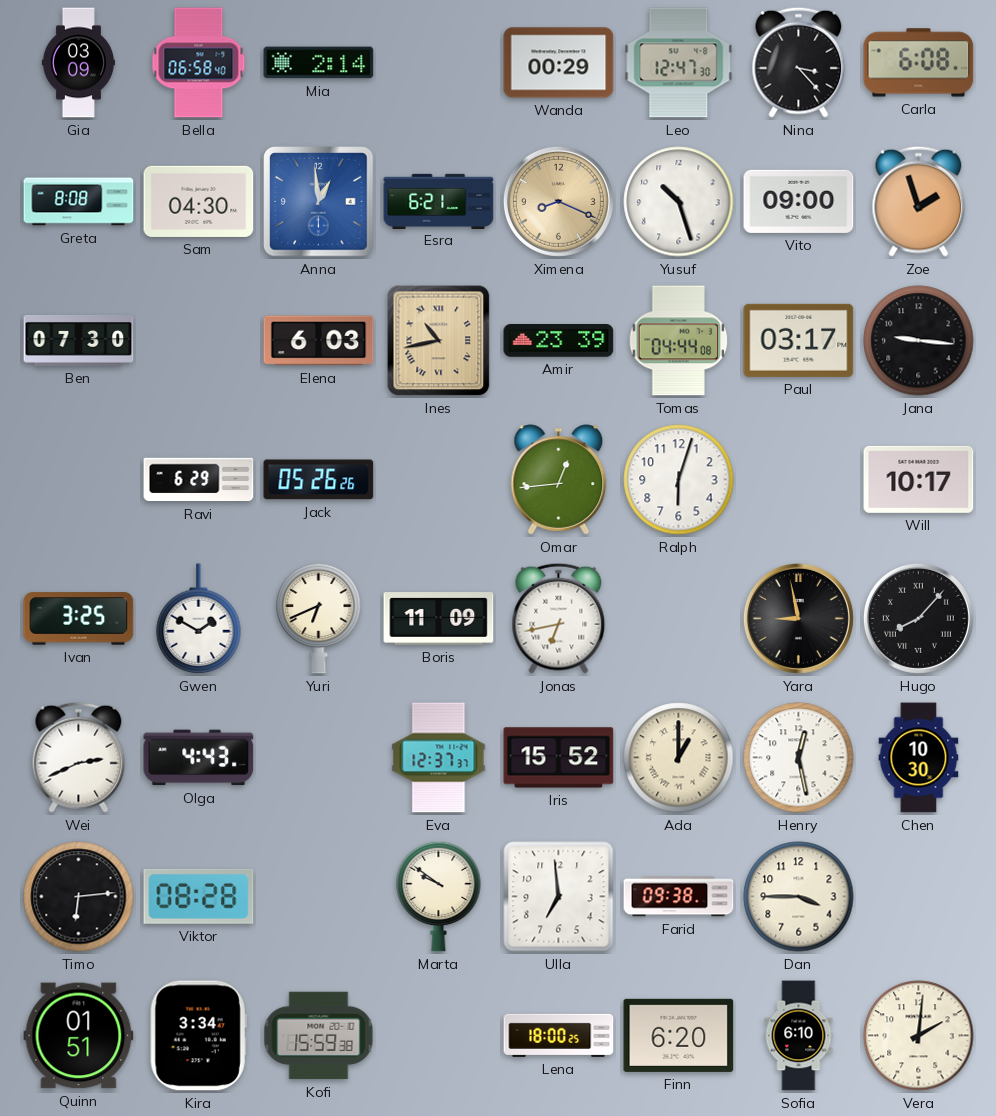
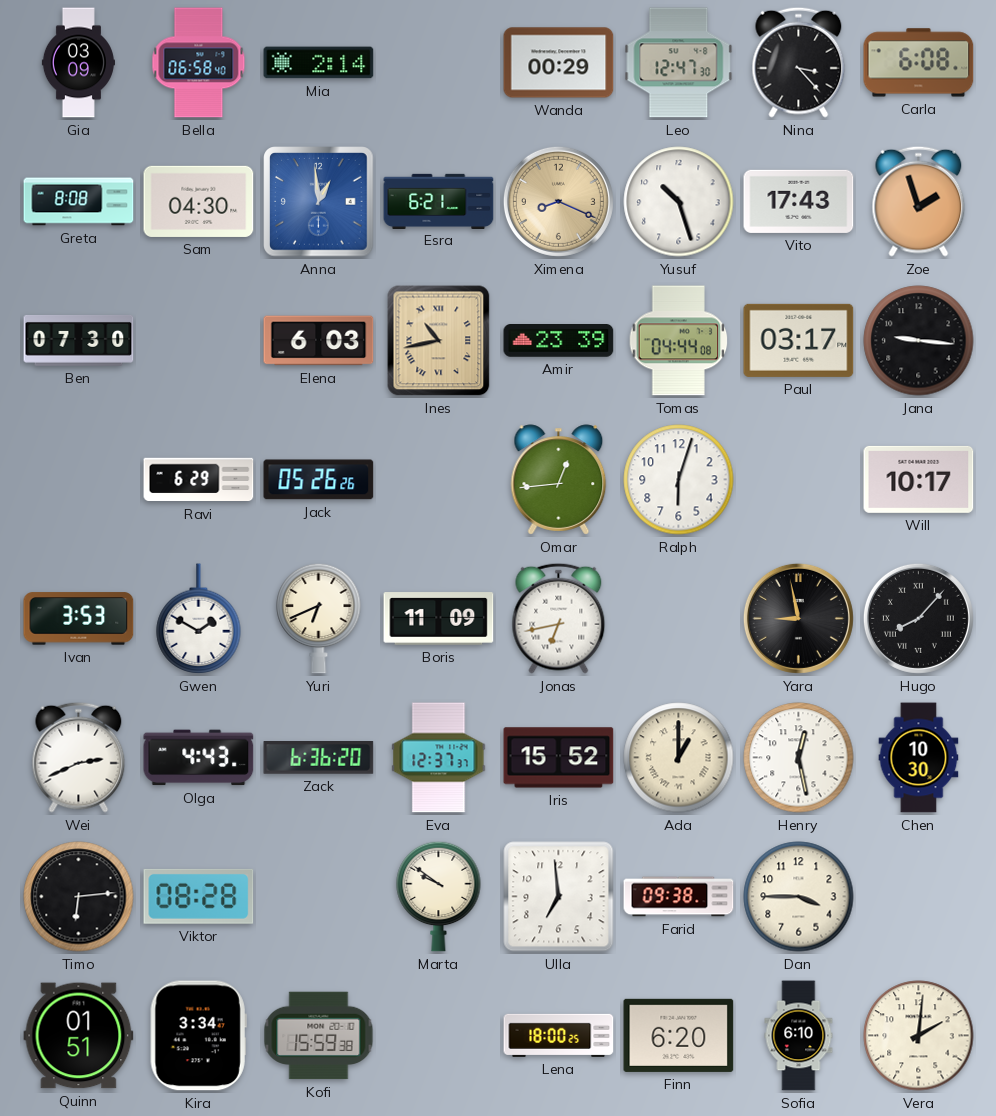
Vito: 09:00 -> 17:43 (799, 201)
Ivan: 3:25 -> 3:53 (79, 619)
Zack: none -> 6:36 (319, 758)
